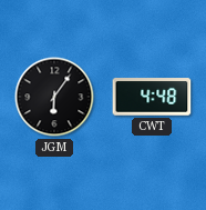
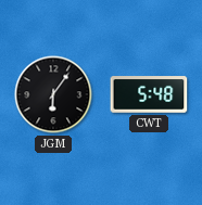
CWT: 4:48 -> 5:48 (149, 94)
